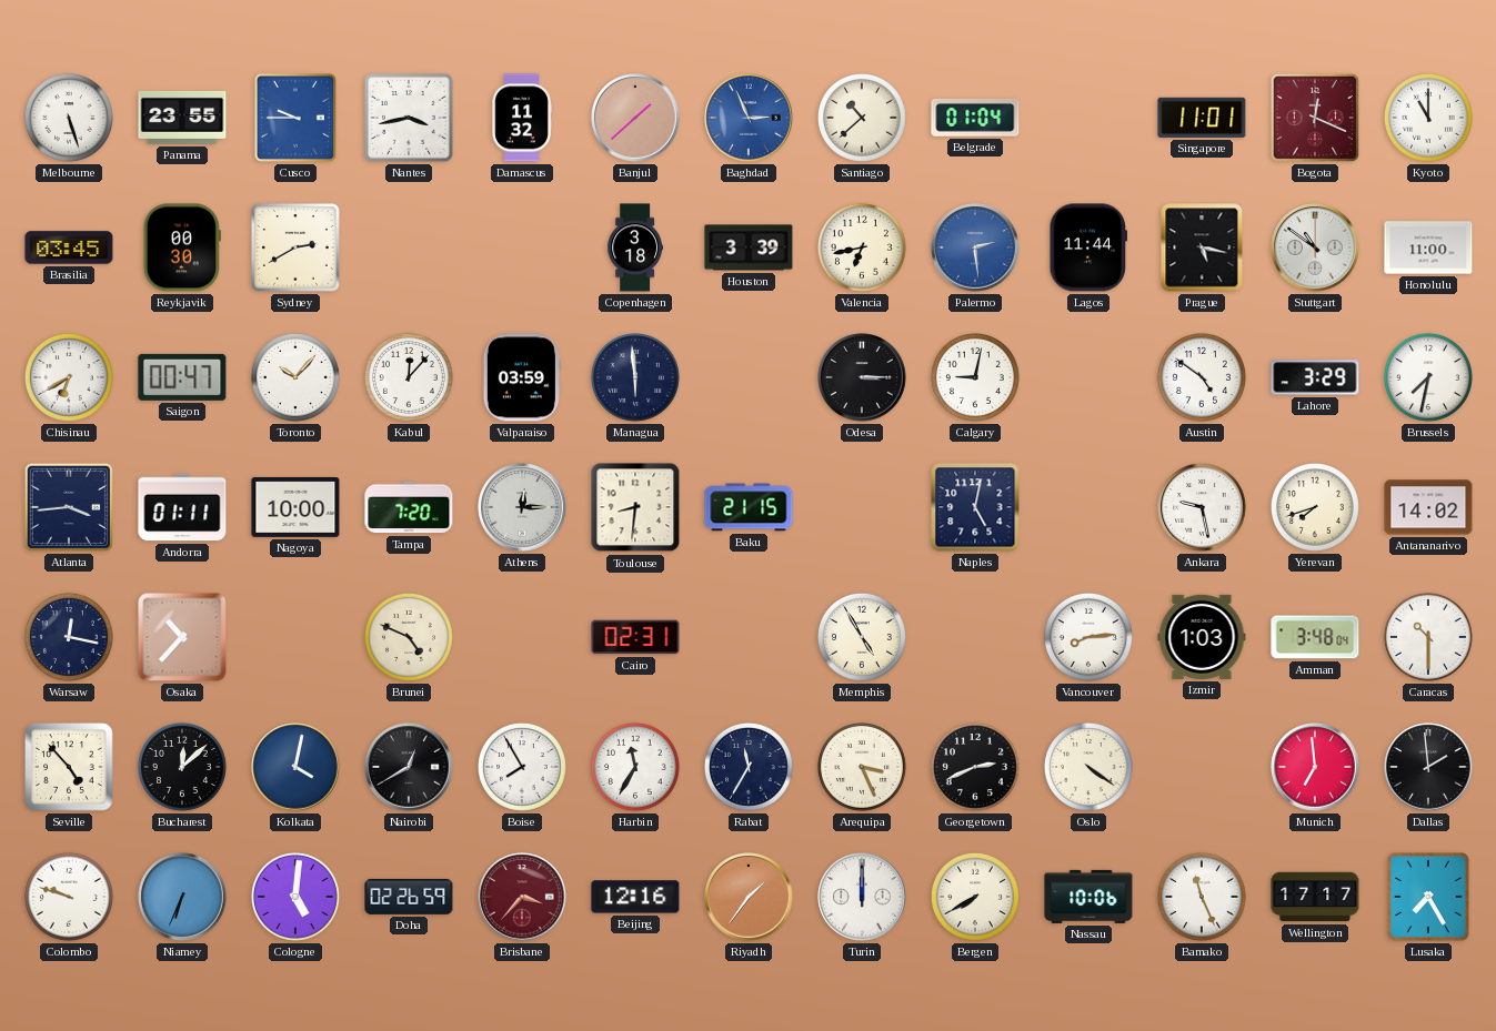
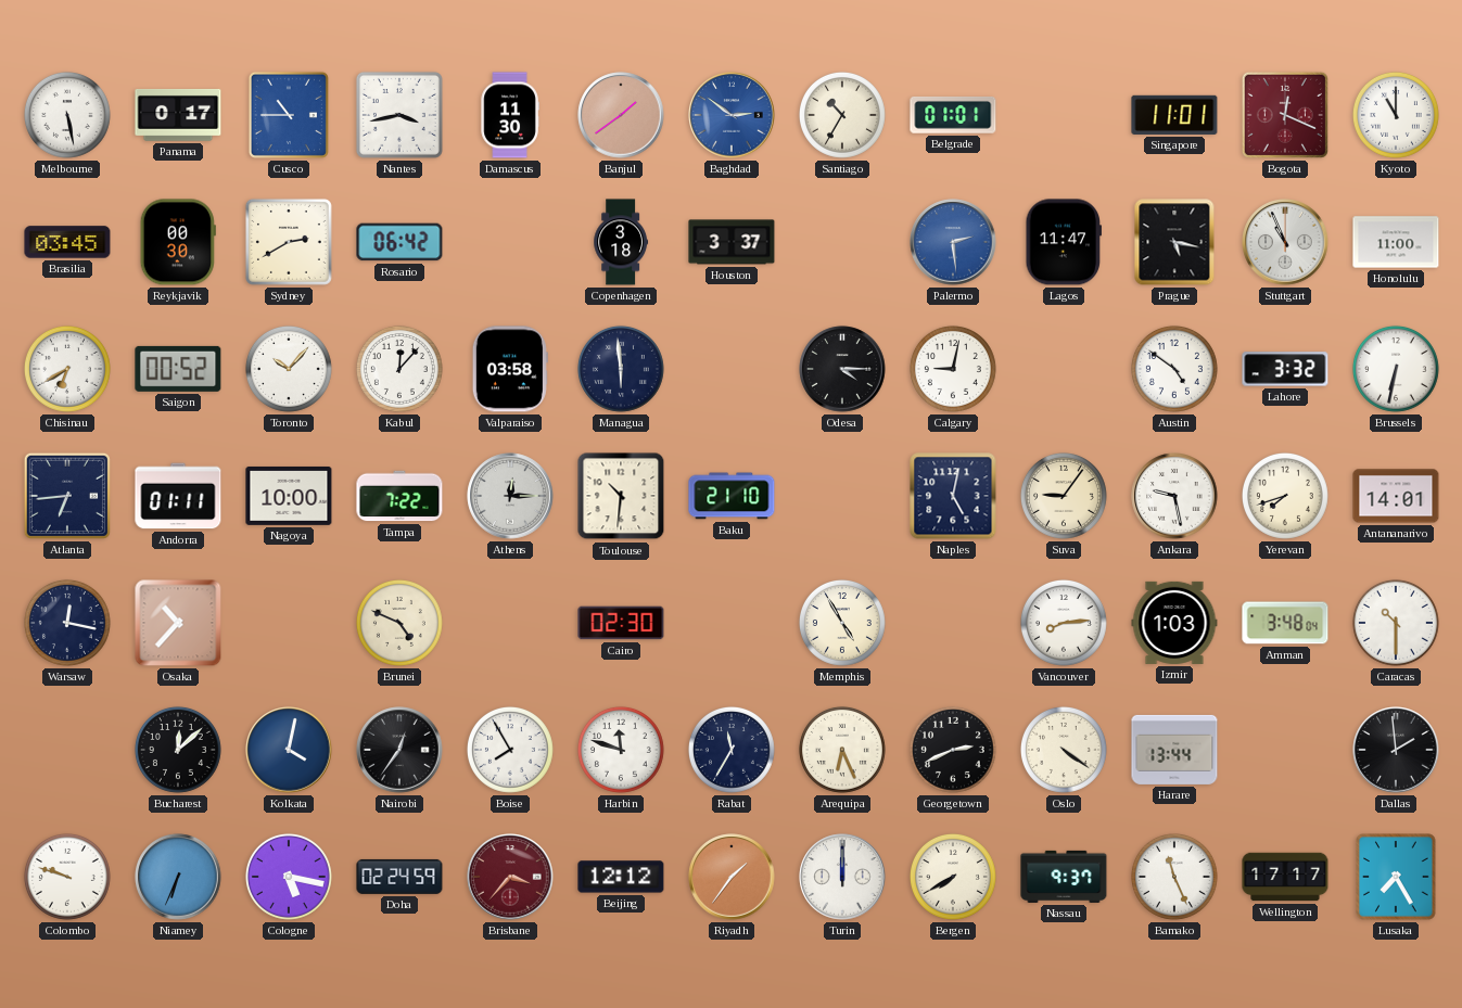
Melbourne: 5:27 -> 5:28 (67, 115)
Panama: 23:55 -> 0:17 (178, 115)
Cusco: 9:45 -> 10:45 (289, 115)
Damascus: 11:32 -> 11:30 (510, 115)
Banjul: 1:38 -> 1:39 (621, 115)
Baghdad: 2:56 -> 2:51 (732, 115)
Santiago: 10:38 -> 10:35 (842, 115)
Belgrade: 01:04 -> 01:01 (953, 115)
Rosario: none -> 06:42 (399, 242)
Houston: 3:39 -> 3:37 (732, 242)
Valencia: 6:43 -> none (862, 247)
Lagos: 11:44 -> 11:47 (1064, 242)
Stuttgart: 10:51 -> 10:56 (1285, 242)
Saigon: 00:47 -> 00:52 (178, 369)
Valparaiso: 03:59 -> 03:58 (510, 369)
Odesa: 3:15 -> 4:15 (842, 369)
Lahore: 3:29 -> 3:32 (1285, 369)
Brussels: 7:32 -> 6:32 (1396, 369)
Atlanta: 3:44 -> 6:44 (67, 496)
Tampa: 7:20 -> 7:22 (399, 496)
Toulouse: 8:31 -> 10:31 (621, 496)
Baku: 21:15 -> 21:10 (732, 496)
Suva: none -> 9:06 (1064, 496)
Antananarivo: 14:02 -> 14:01 (1396, 496)
Cairo: 02:31 -> 02:30 (621, 623)
Seville: 4:53 -> none (69, 767)
Nairobi: 12:40 -> 12:36 (399, 750)
Harbin: 11:35 -> 11:48 (621, 750)
Arequipa: 3:26 -> 6:26 (842, 750)
Harare: none -> 13:44 (1174, 750)
Munich: 6:59 -> none (1315, 767)
Cologne: 5:01 -> 5:17 (289, 877)
Doha: 02:26 -> 02:24 (399, 877)
Beijing: 12:16 -> 12:12 (621, 877)
Nassau: 10:06 -> 9:37 (1064, 877)
